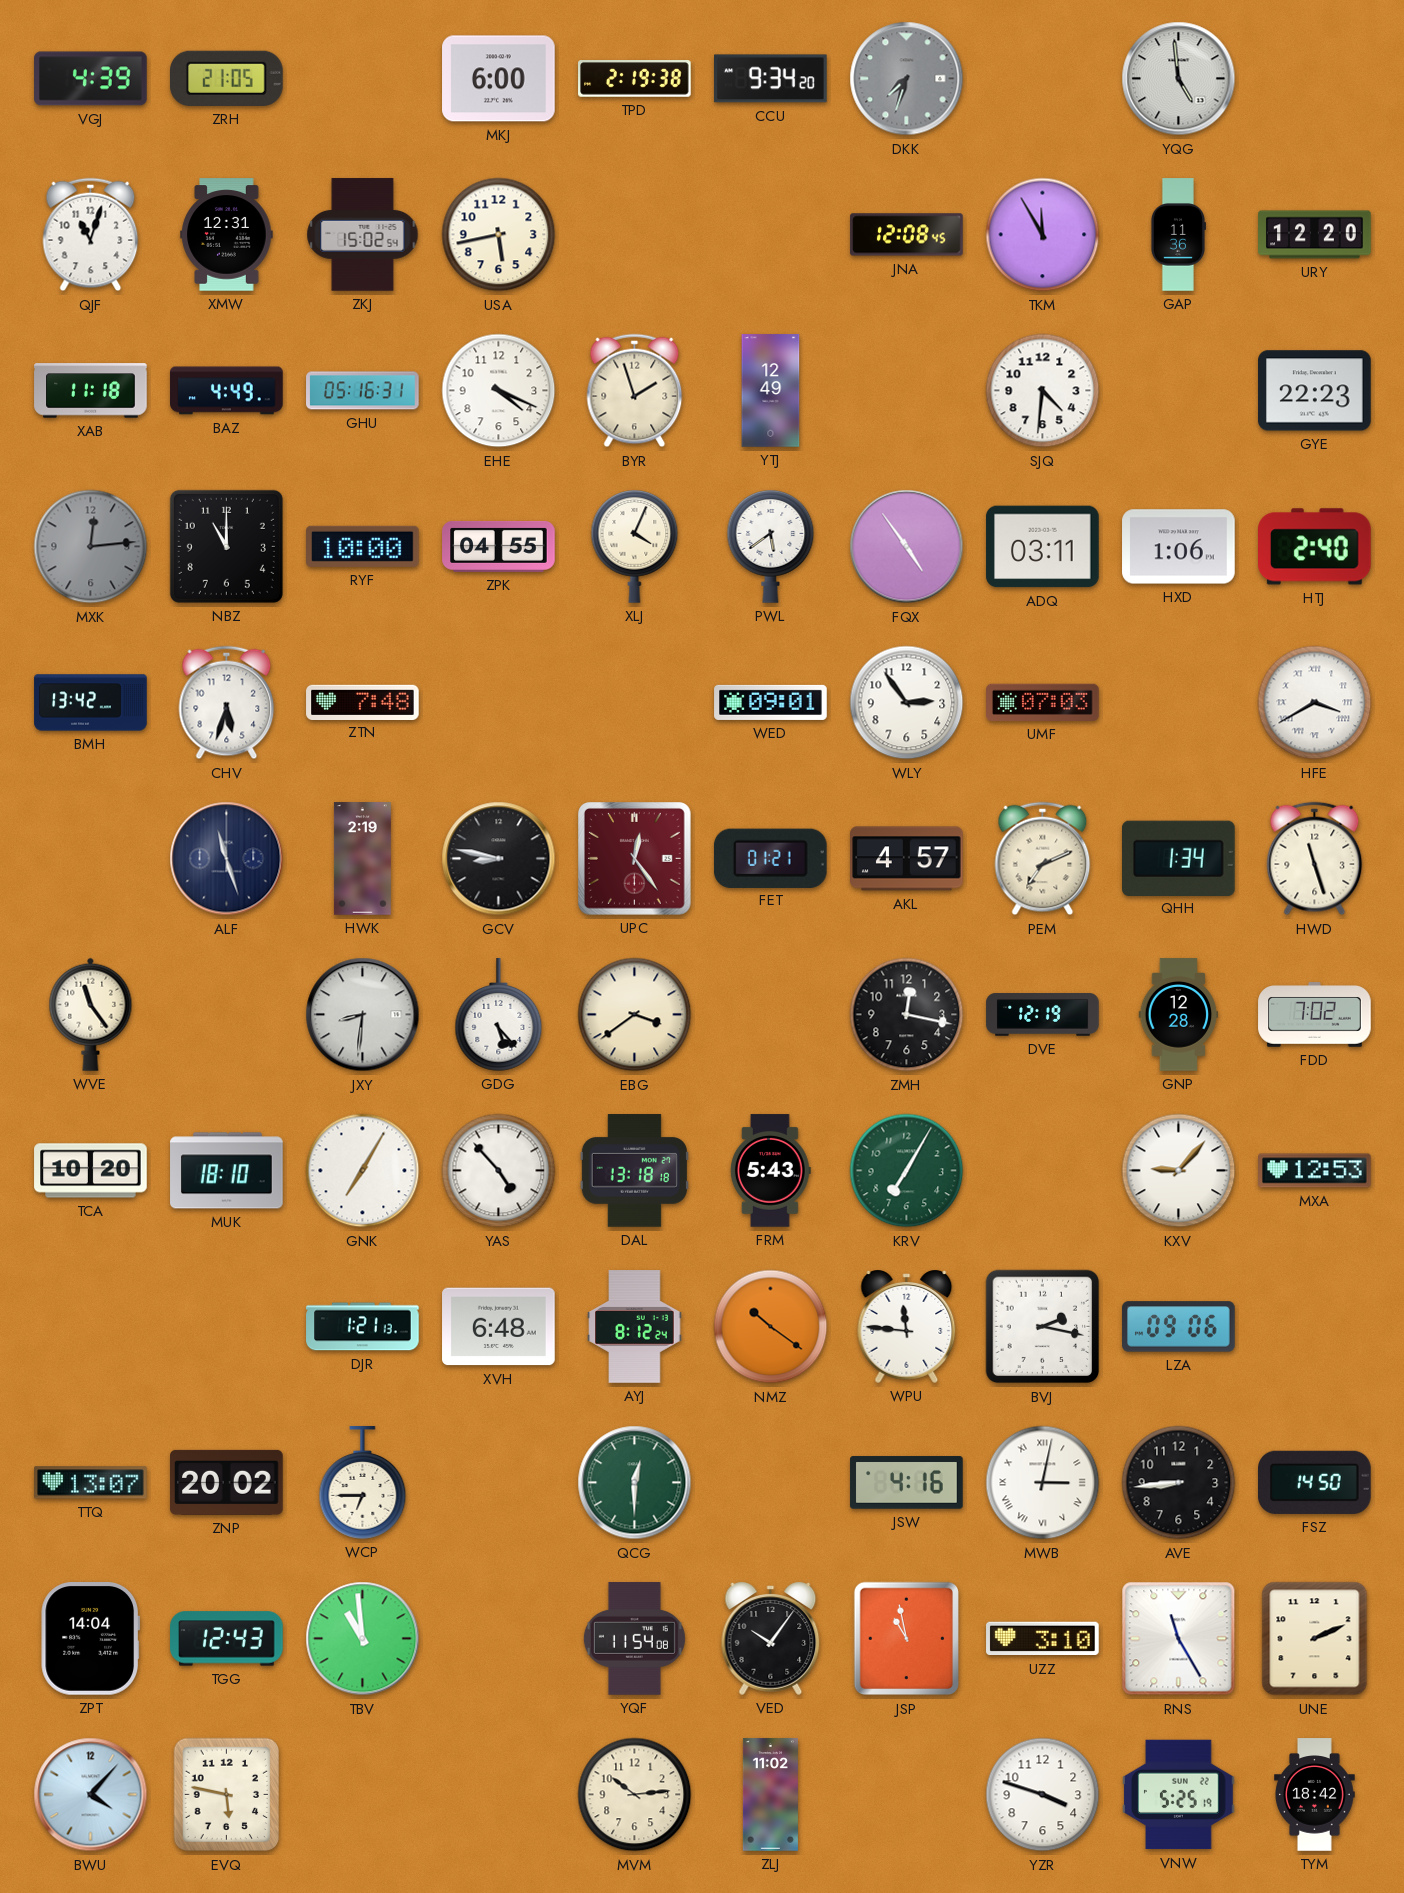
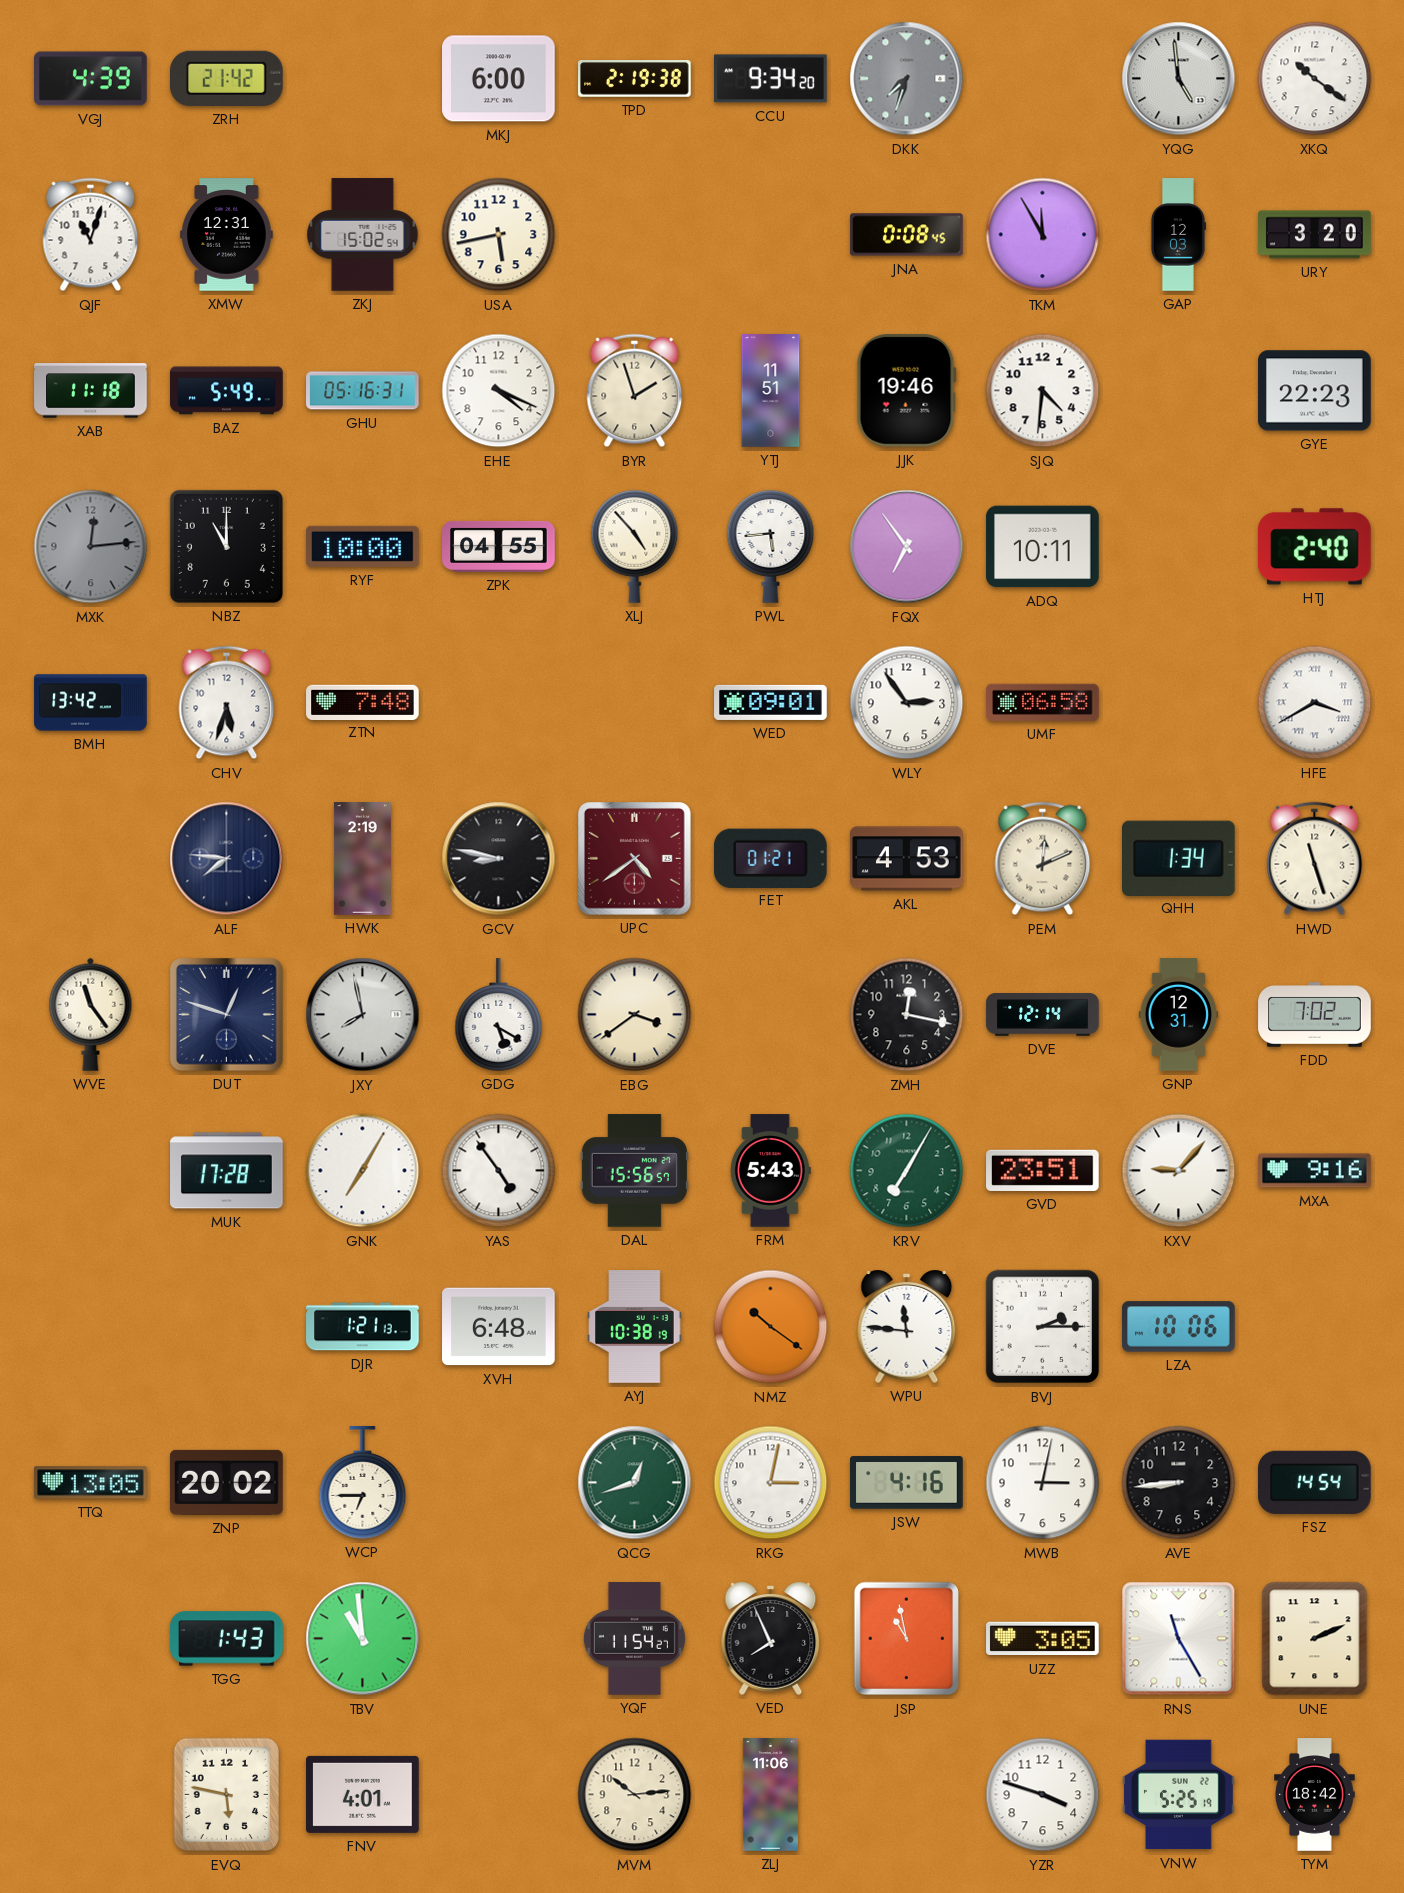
ZRH: 21:05 -> 21:42 (227, 78)
XKQ: none -> 10:21 (1315, 79)
JNA: 12:08 -> 0:08 (907, 235)
GAP: 11:36 -> 12:03 (1178, 235)
URY: 12:20 -> 3:20 (1315, 235)
BAZ: 4:49 -> 5:49 (227, 391)
YTJ: 12:49 -> 11:51 (771, 391)
JJK: none -> 19:46 (906, 391)
XLJ: 4:04 -> 4:53 (635, 547)
PWL: 5:39 -> 5:44 (771, 547)
FQX: 4:54 -> 6:54 (907, 547)
ADQ: 03:11 -> 10:11 (1043, 547)
HXD: 1:06 -> none (1179, 547)
UMF: 07:03 -> 06:58 (1043, 702)
ALF: 11:27 -> 7:46 (227, 859)
UPC: 12:24 -> 4:39 (635, 859)
AKL: 4:57 -> 4:53 (907, 859)
PEM: 7:11 -> 12:11 (1043, 859)
DUT: none -> 12:48 (227, 1015)
JXY: 8:31 -> 7:58 (363, 1015)
GDG: 5:23 -> 5:20 (499, 1015)
DVE: 12:19 -> 12:14 (1043, 1015)
GNP: 12:28 -> 12:31 (1179, 1015)
TCA: 10:20 -> none (91, 1171)
MUK: 18:10 -> 17:28 (227, 1171)
YAS: 4:53 -> 4:54 (499, 1171)
DAL: 13:18 -> 15:56 (634, 1171)
GVD: none -> 23:51 (1043, 1170)
MXA: 12:53 -> 9:16 (1315, 1171)
AYJ: 8:12 -> 10:38 (635, 1327)
BVJ: 2:17 -> 2:15 (1043, 1327)
LZA: 09:06 -> 10:06 (1179, 1327)
TTQ: 13:07 -> 13:05 (91, 1483)
QCG: 12:30 -> 12:42 (635, 1483)
RKG: none -> 3:02 (771, 1483)
MWB numerals: Roman -> Arabic (1043, 1483)
FSZ: 14:50 -> 14:54 (1315, 1482)
ZPT: 14:04 -> none (90, 1639)
TGG: 12:43 -> 1:43 (227, 1639)
YQF: 11:54:08 -> 11:54:27 (634, 1639)
VED: 10:06 -> 7:56 (771, 1638)
UZZ: 3:10 -> 3:05 (1043, 1639)
BWU: 4:07 -> none (91, 1795)
FNV: none -> 4:01 (363, 1794)
ZLJ: 11:02 -> 11:06 (770, 1795)
